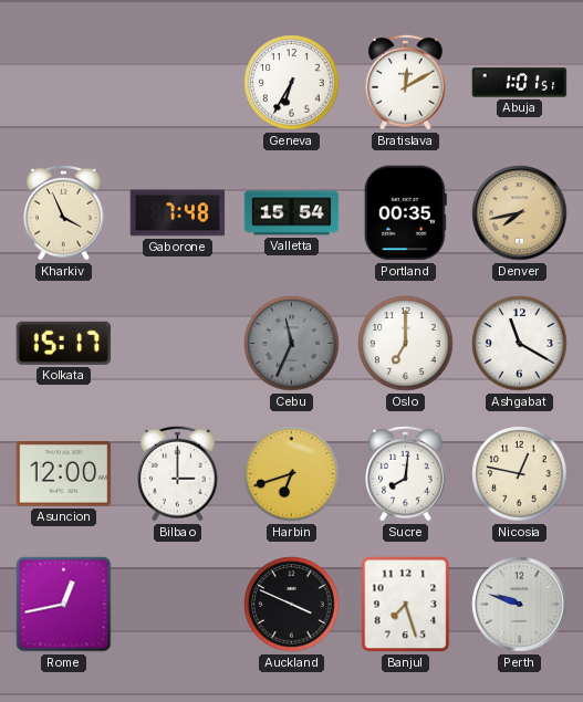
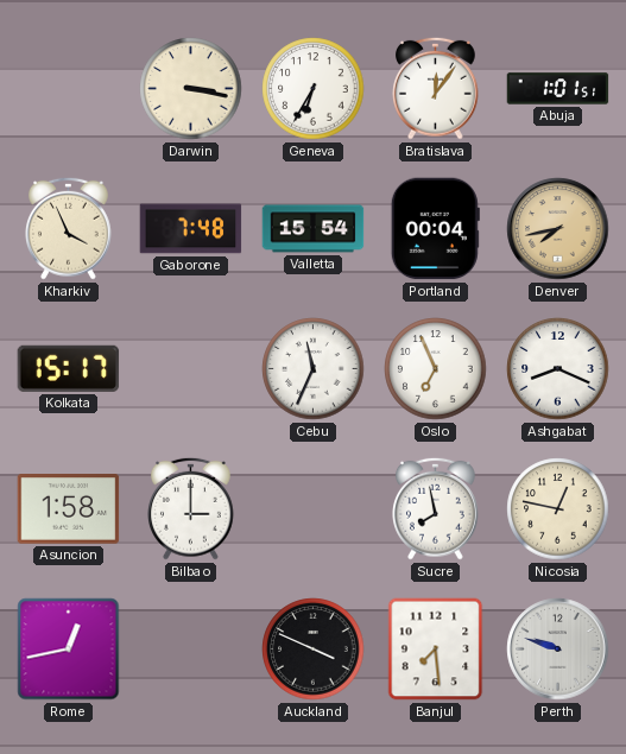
Darwin: none -> 3:17 (191, 89)
Bratislava: 12:10 -> 12:06 (436, 88)
Portland: 00:35 -> 00:04 (435, 229)
Cebu dial: grey -> white (314, 369)
Oslo: 7:00 -> 6:56 (436, 369)
Ashgabat: 11:20 -> 8:19 (558, 369)
Asuncion: 12:00 -> 1:58 (69, 509)
Harbin: 6:42 -> none (292, 474)
Sucre: 8:01 -> 7:58 (436, 508)
Banjul: 7:27 -> 7:29 (436, 650)
